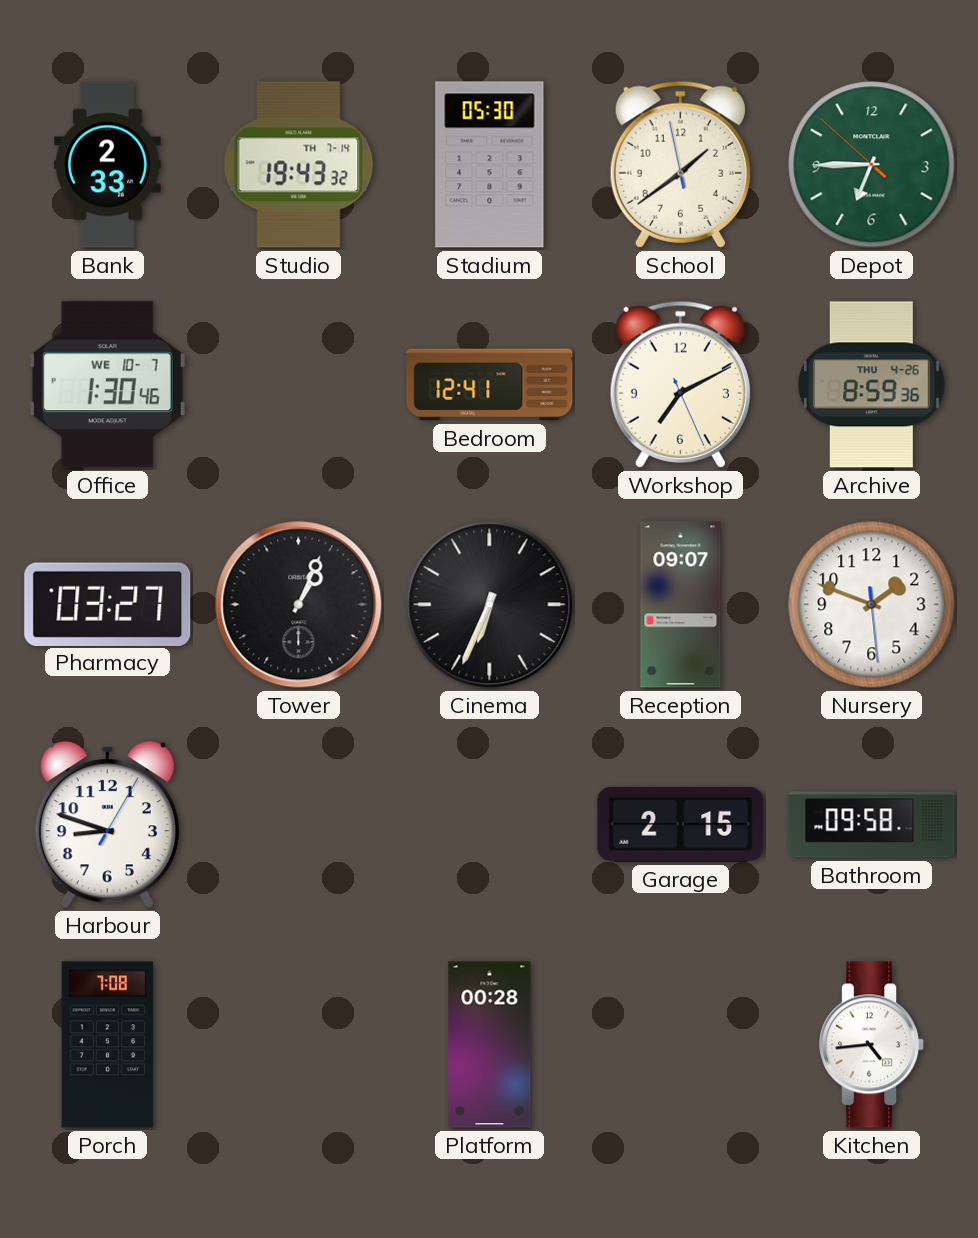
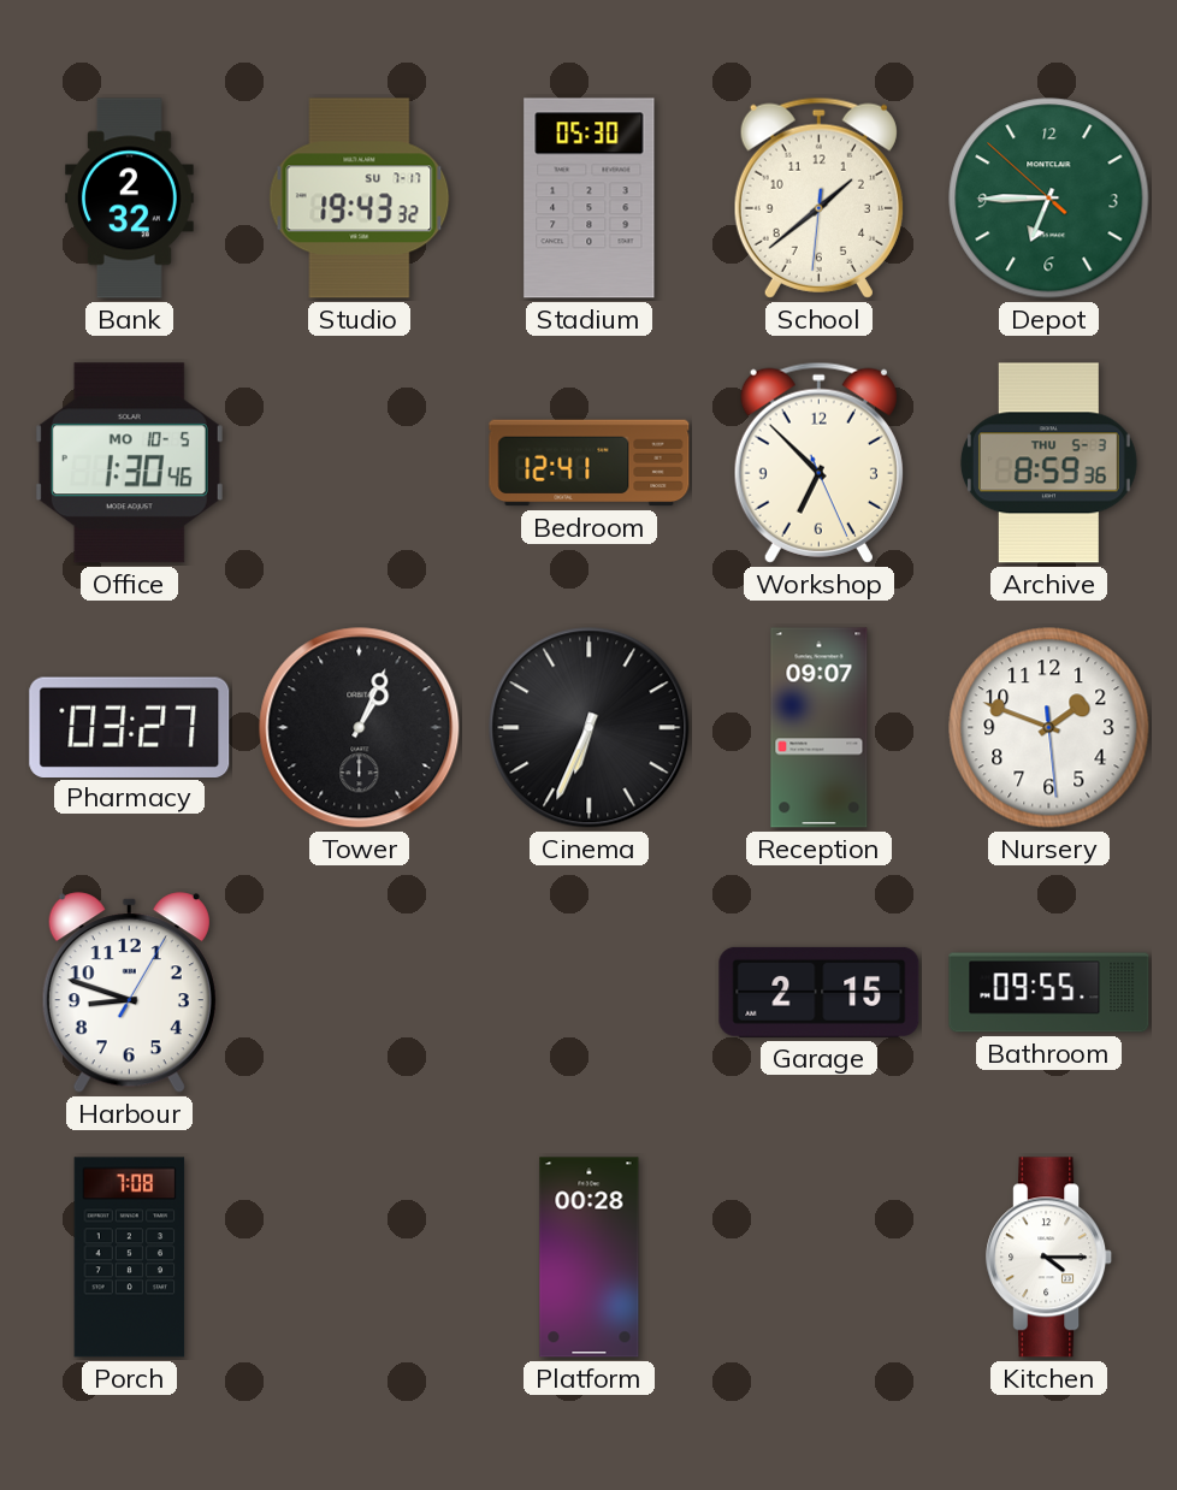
Bank: 2:33 -> 2:32 (130, 199)
Studio date: TH 7-14 -> SU 7-17 (360, 199)
School: 1:38:58 -> 1:38:31 (818, 197)
Office date: WE 10-7 -> MO 10-5 (129, 463)
Workshop: 7:10 -> 6:52 (818, 462)
Archive date: THU 4-26 -> THU 5-3 (1048, 463)
Bathroom: 09:58 -> 09:55 (1049, 993)
Kitchen: 4:44 -> 4:15 (1049, 1258)
